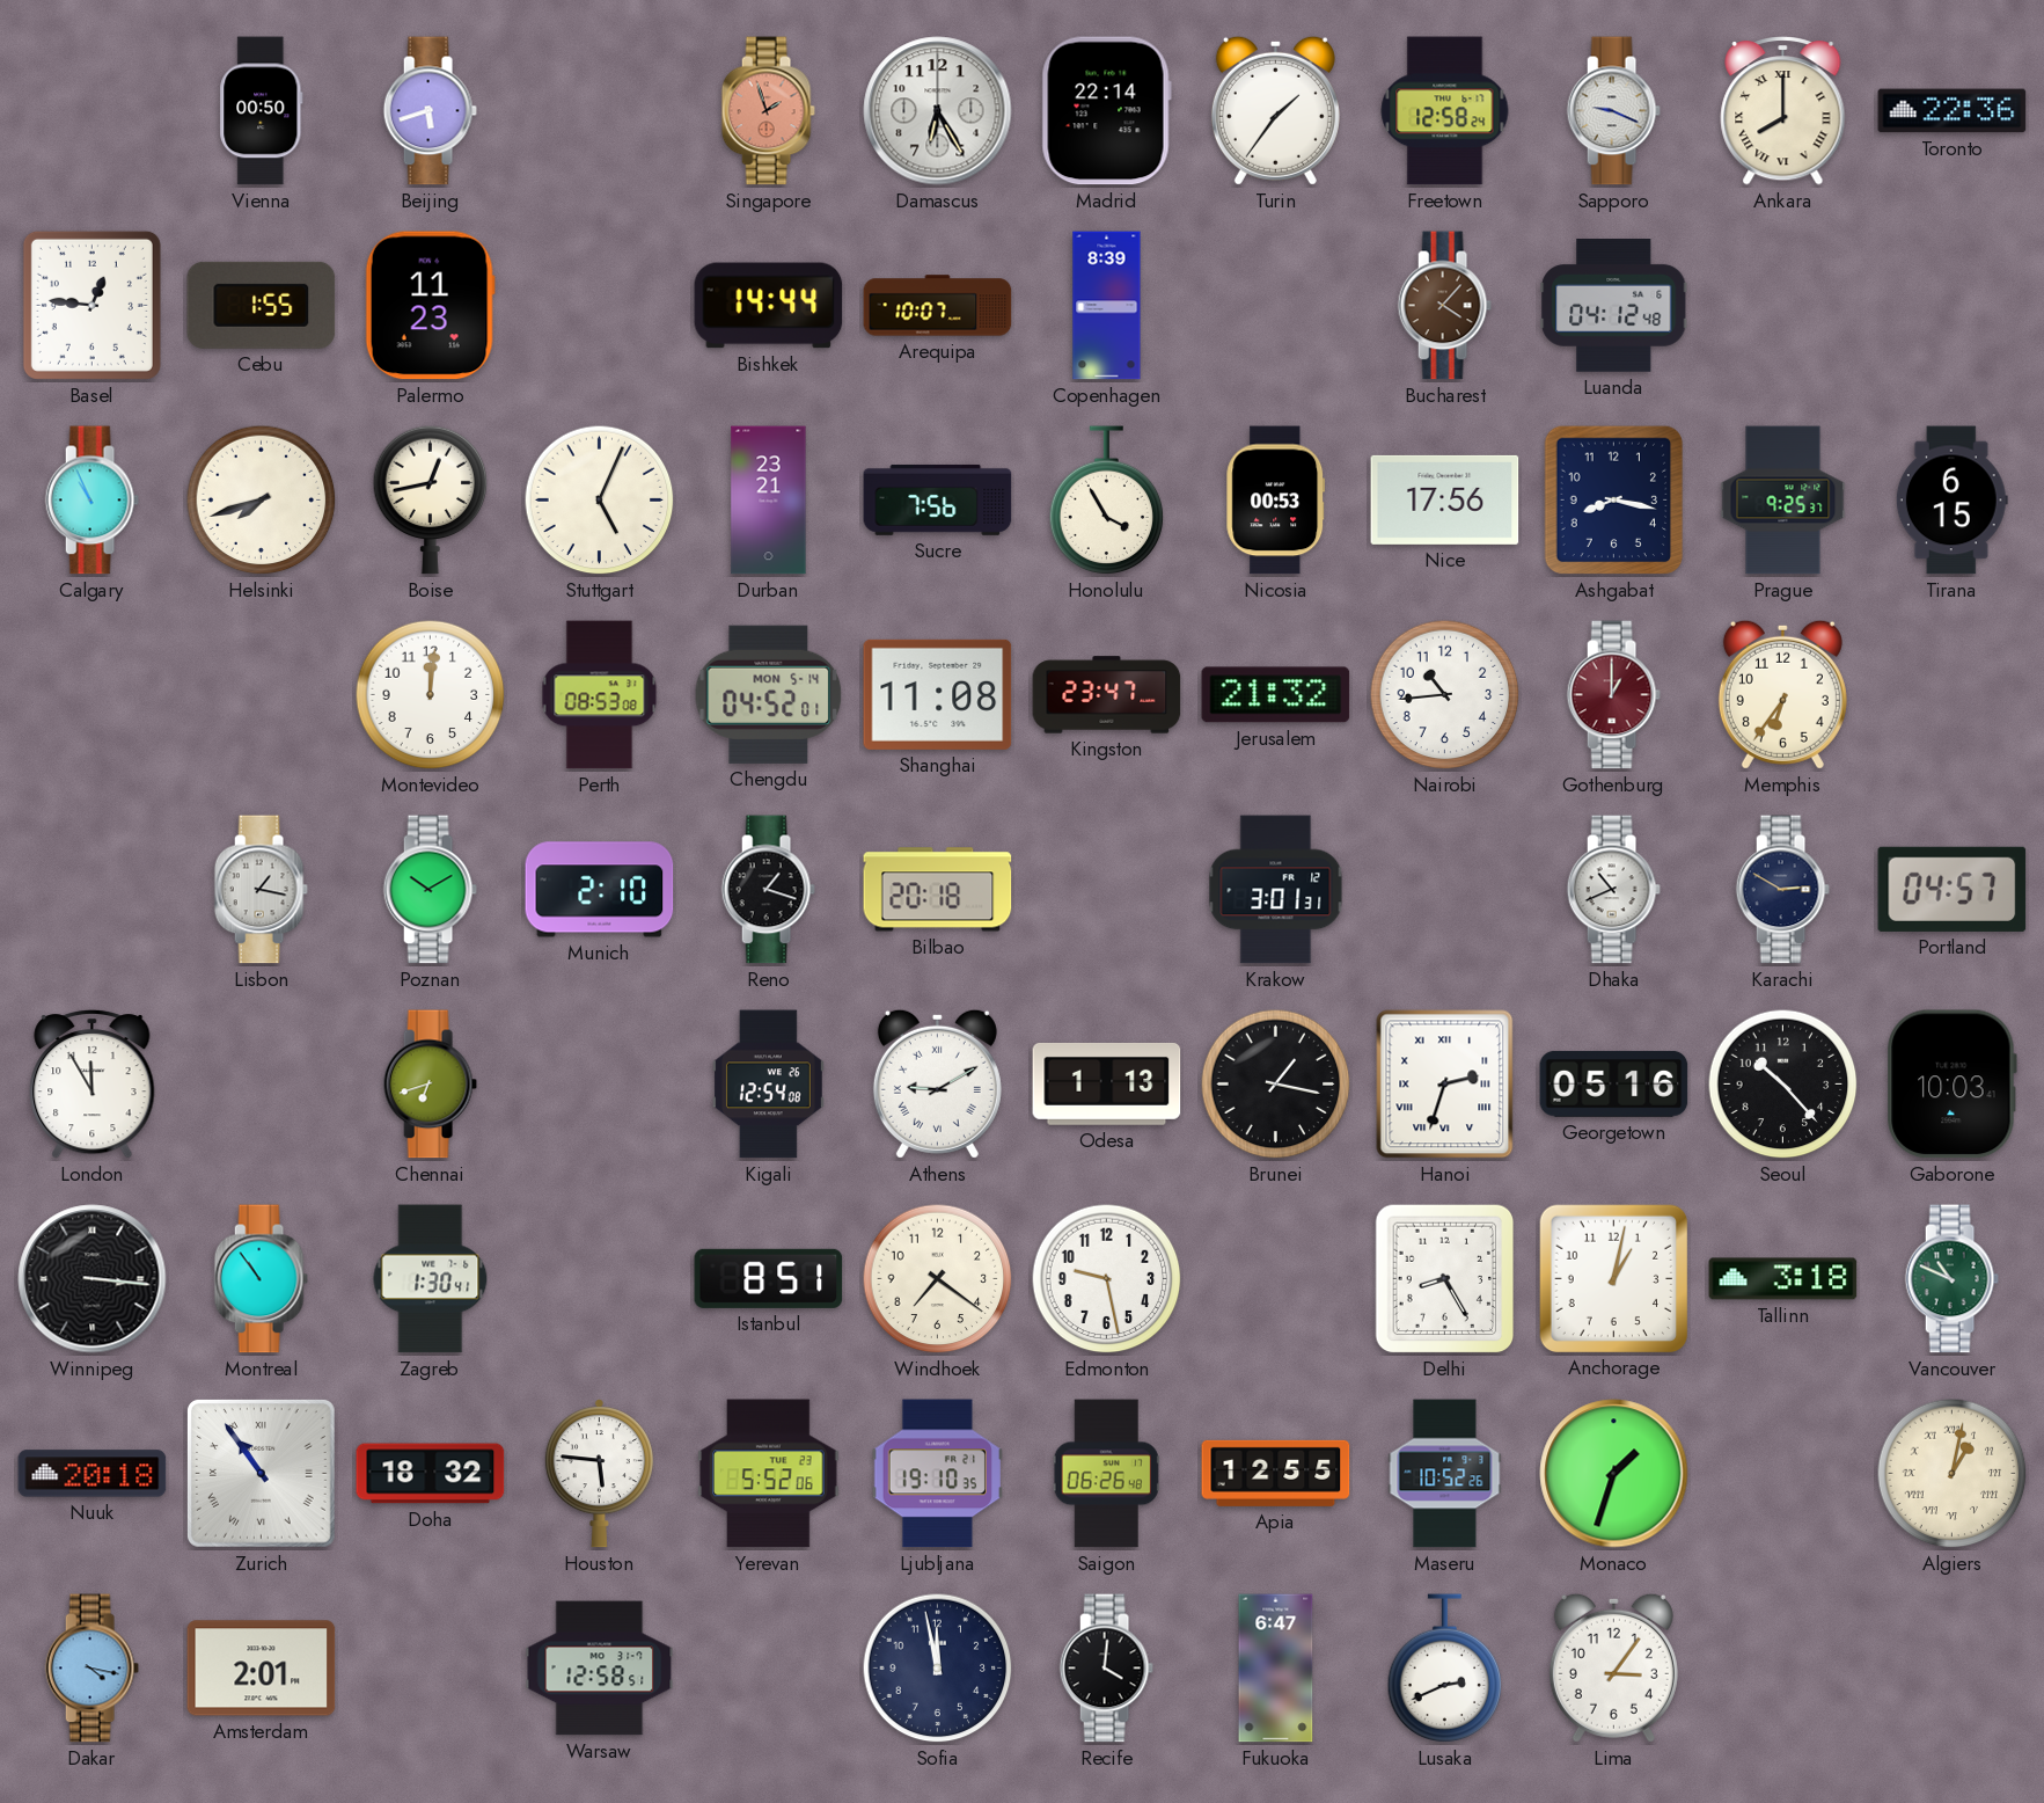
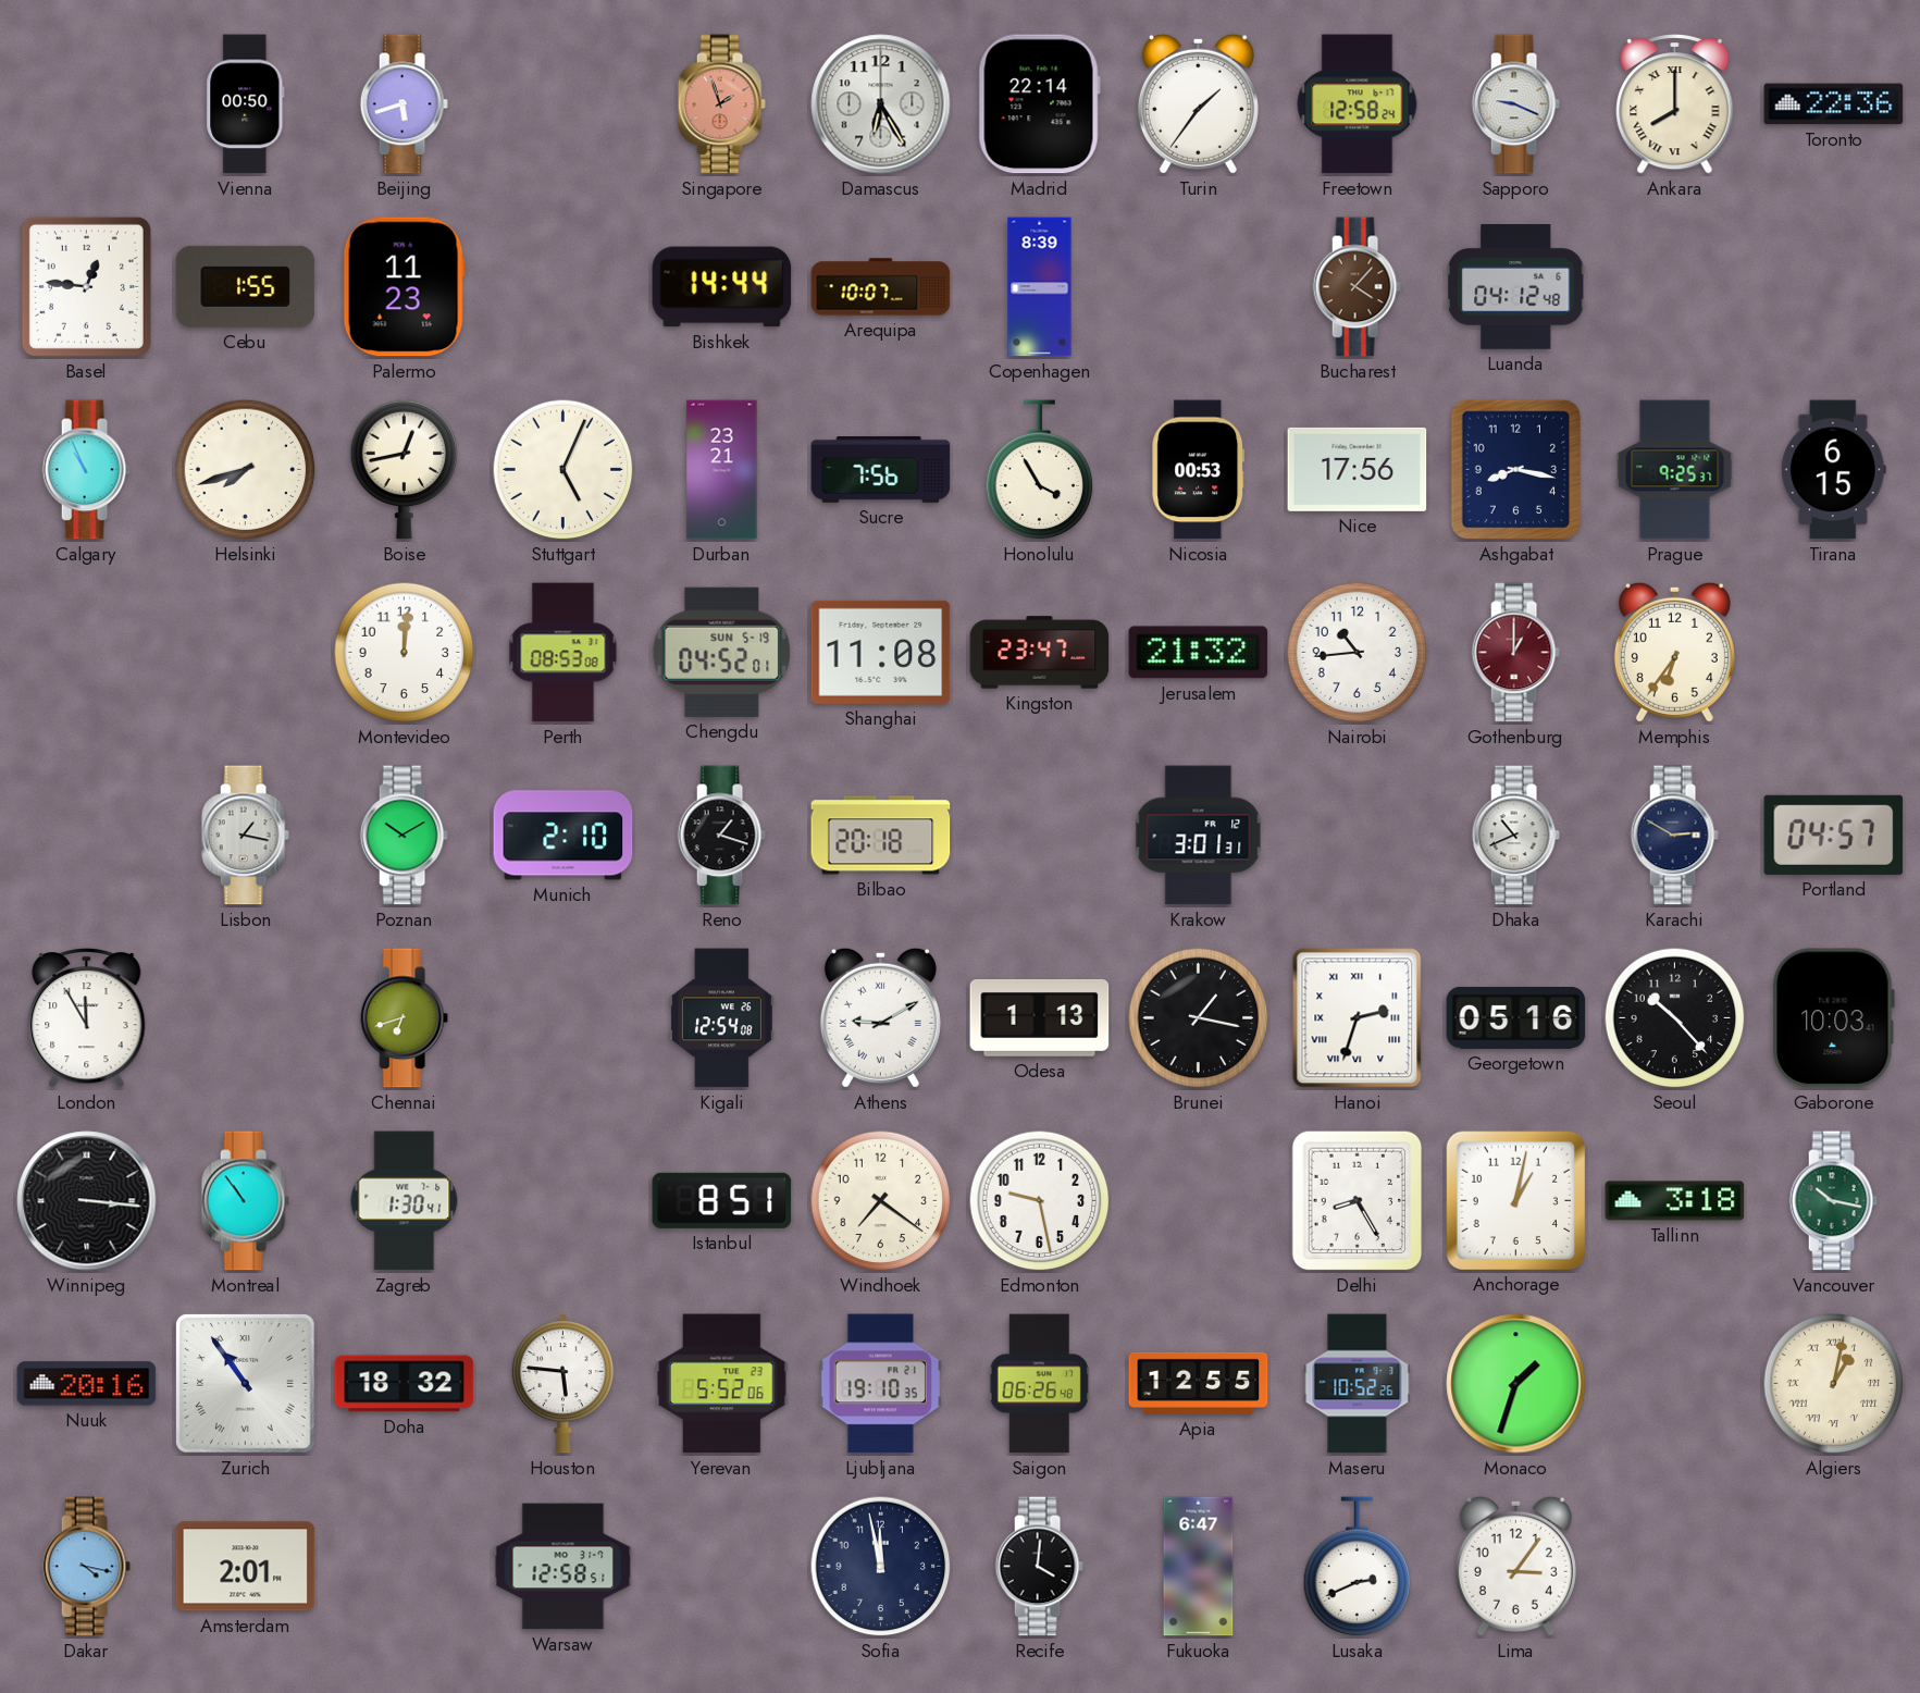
Chengdu date: MON 5-14 -> SUN 5-19 (722, 652)
Vancouver: 10:49 -> 10:17 (1833, 1201)
Nuuk: 20:18 -> 20:16 (87, 1384)
